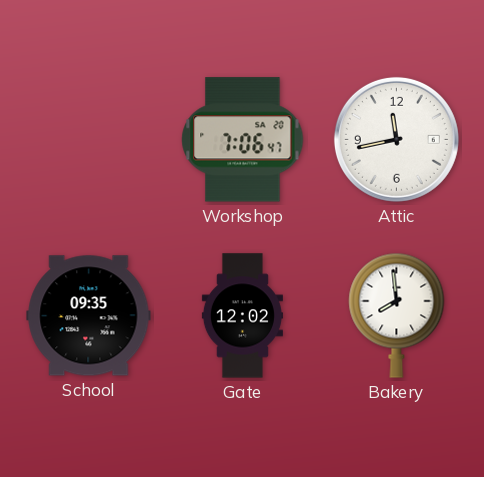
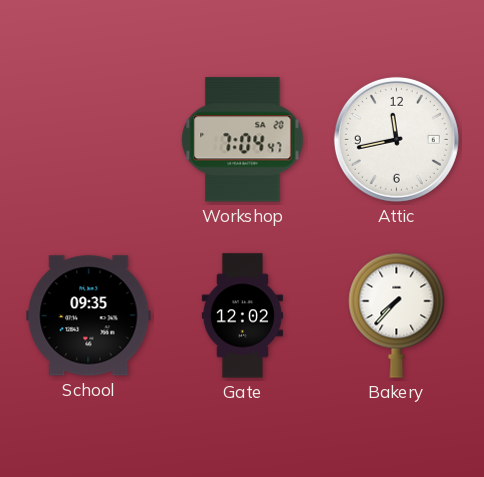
Workshop: 7:06 -> 7:04 (243, 140)
Bakery: 7:59 -> 7:37 (397, 315)
